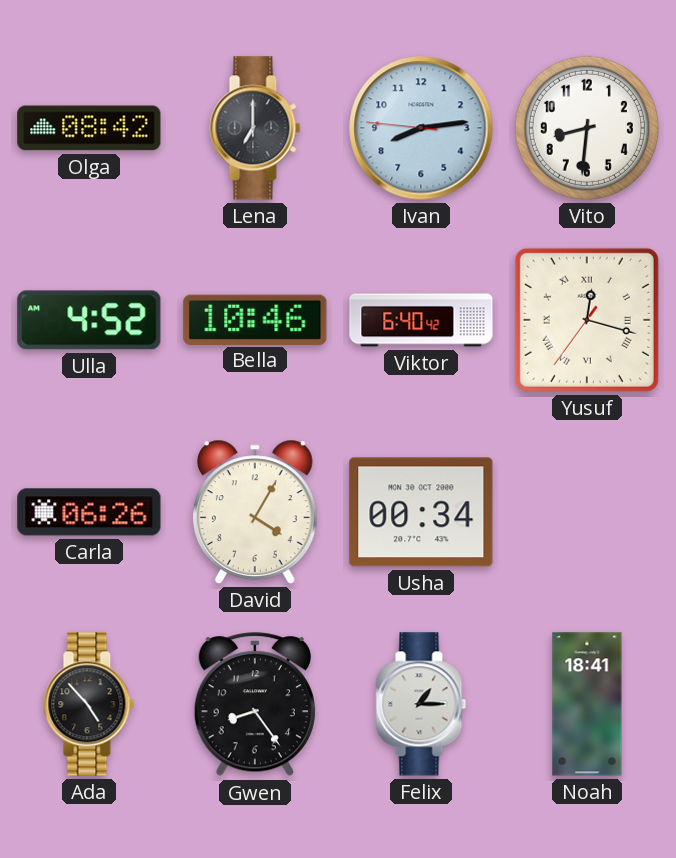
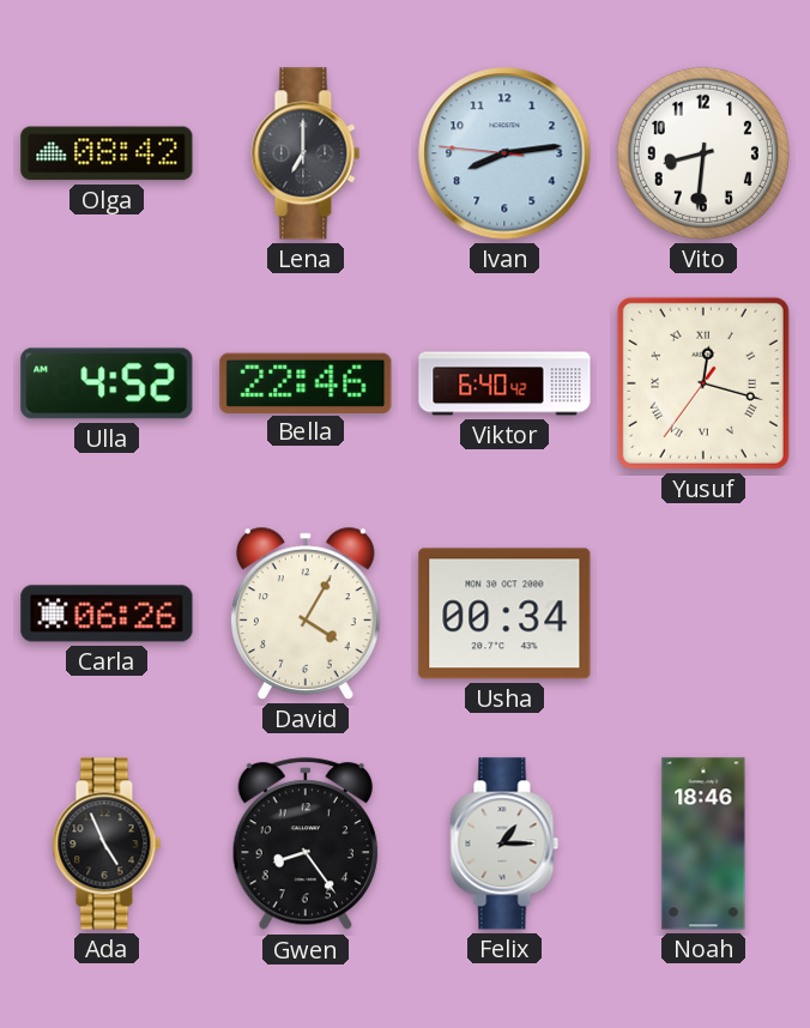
Bella: 10:46 -> 22:46 (306, 382)
Ada: 4:53 -> 4:56 (107, 843)
Noah: 18:41 -> 18:46 (703, 843)
